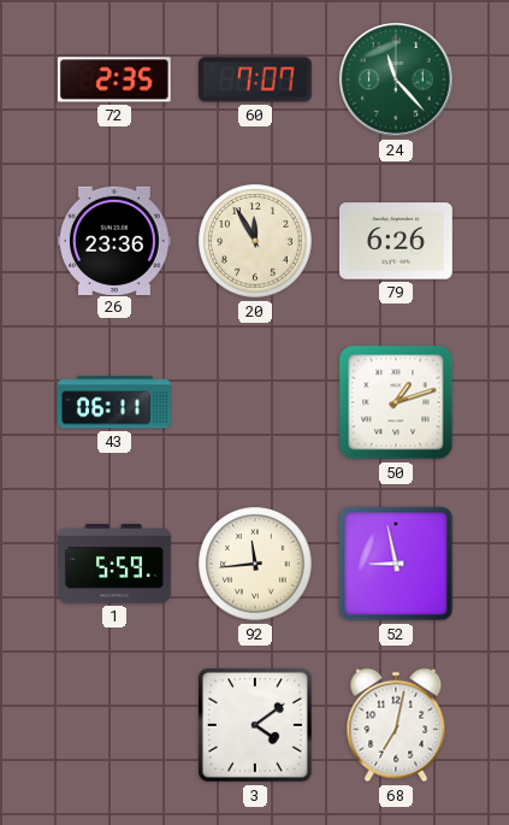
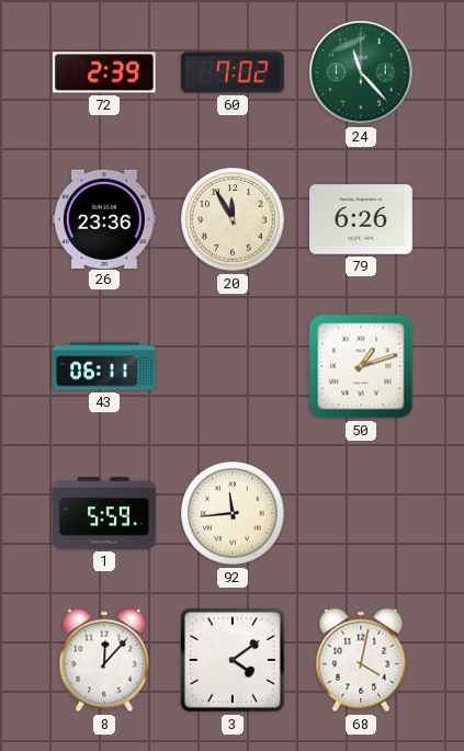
72: 2:35 -> 2:39 (104, 72)
60: 7:07 -> 7:02 (233, 72)
52: 8:58 -> none (396, 564)
8: none -> 12:07 (104, 660)
68: 7:02 -> 4:02 (361, 660)
